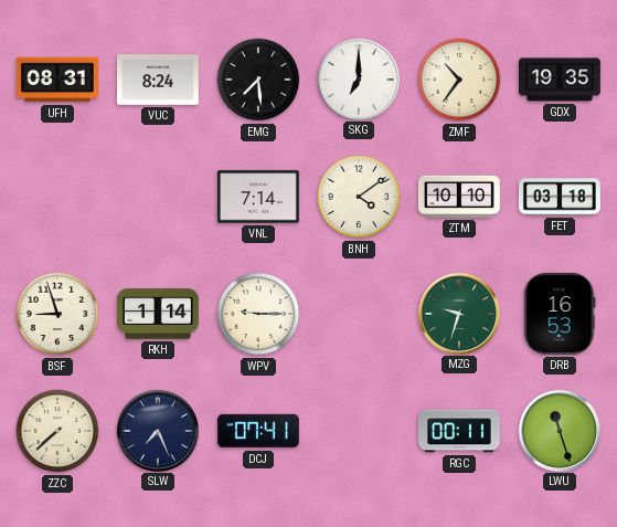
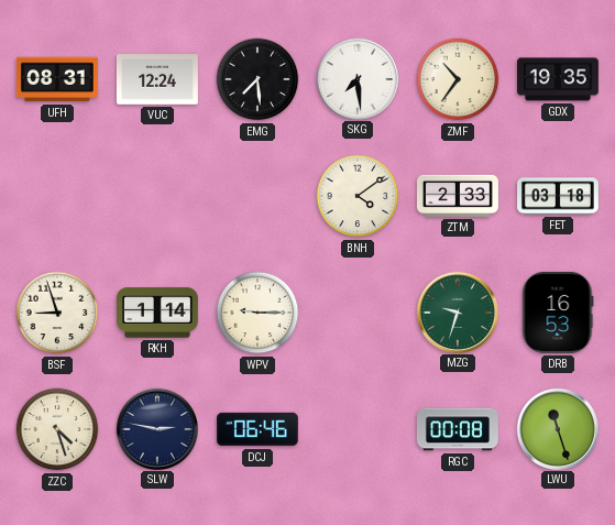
VUC: 8:24 -> 12:24 (157, 79)
SKG: 7:00 -> 7:29 (356, 78)
VNL: 7:14 -> none (258, 197)
ZTM: 10:10 -> 2:33 (458, 196)
ZZC: 7:38 -> 4:27 (57, 429)
SLW: 7:26 -> 2:47 (156, 428)
DCJ: 07:41 -> 06:46 (257, 429)
RGC: 00:11 -> 00:08 (458, 429)
